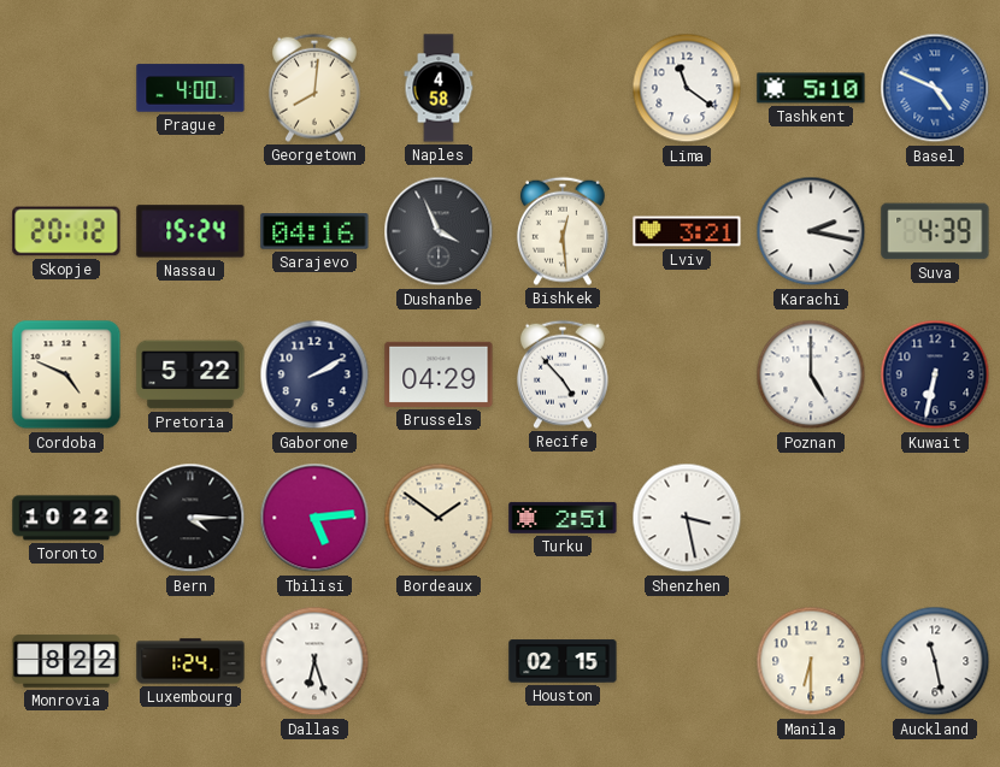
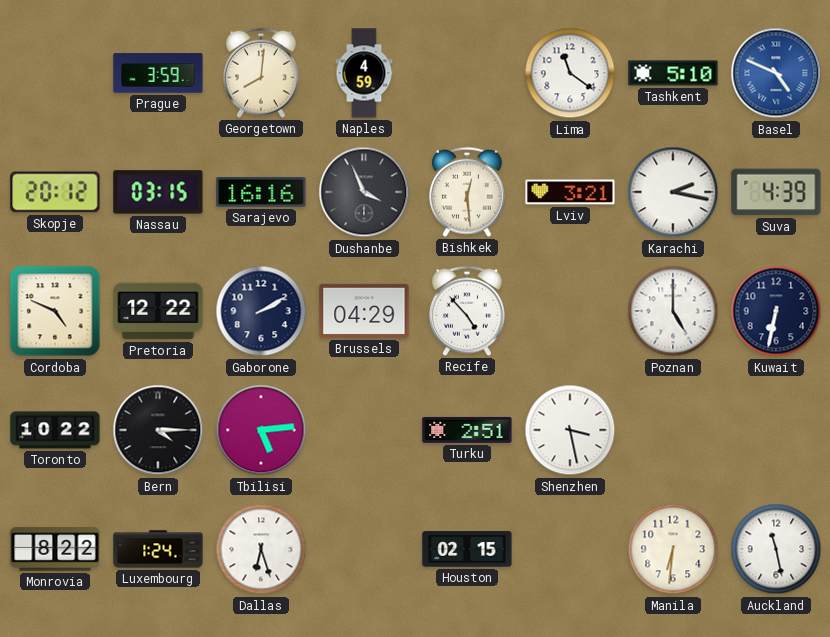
Prague: 4:00 -> 3:59 (158, 73)
Naples: 4:58 -> 4:59 (364, 73)
Nassau: 15:24 -> 03:15 (158, 192)
Sarajevo: 04:16 -> 16:16 (261, 192)
Pretoria: 5:22 -> 12:22 (158, 311)
Bordeaux: 1:51 -> none (439, 518)
Manila: 6:30 -> 6:31 (673, 549)
